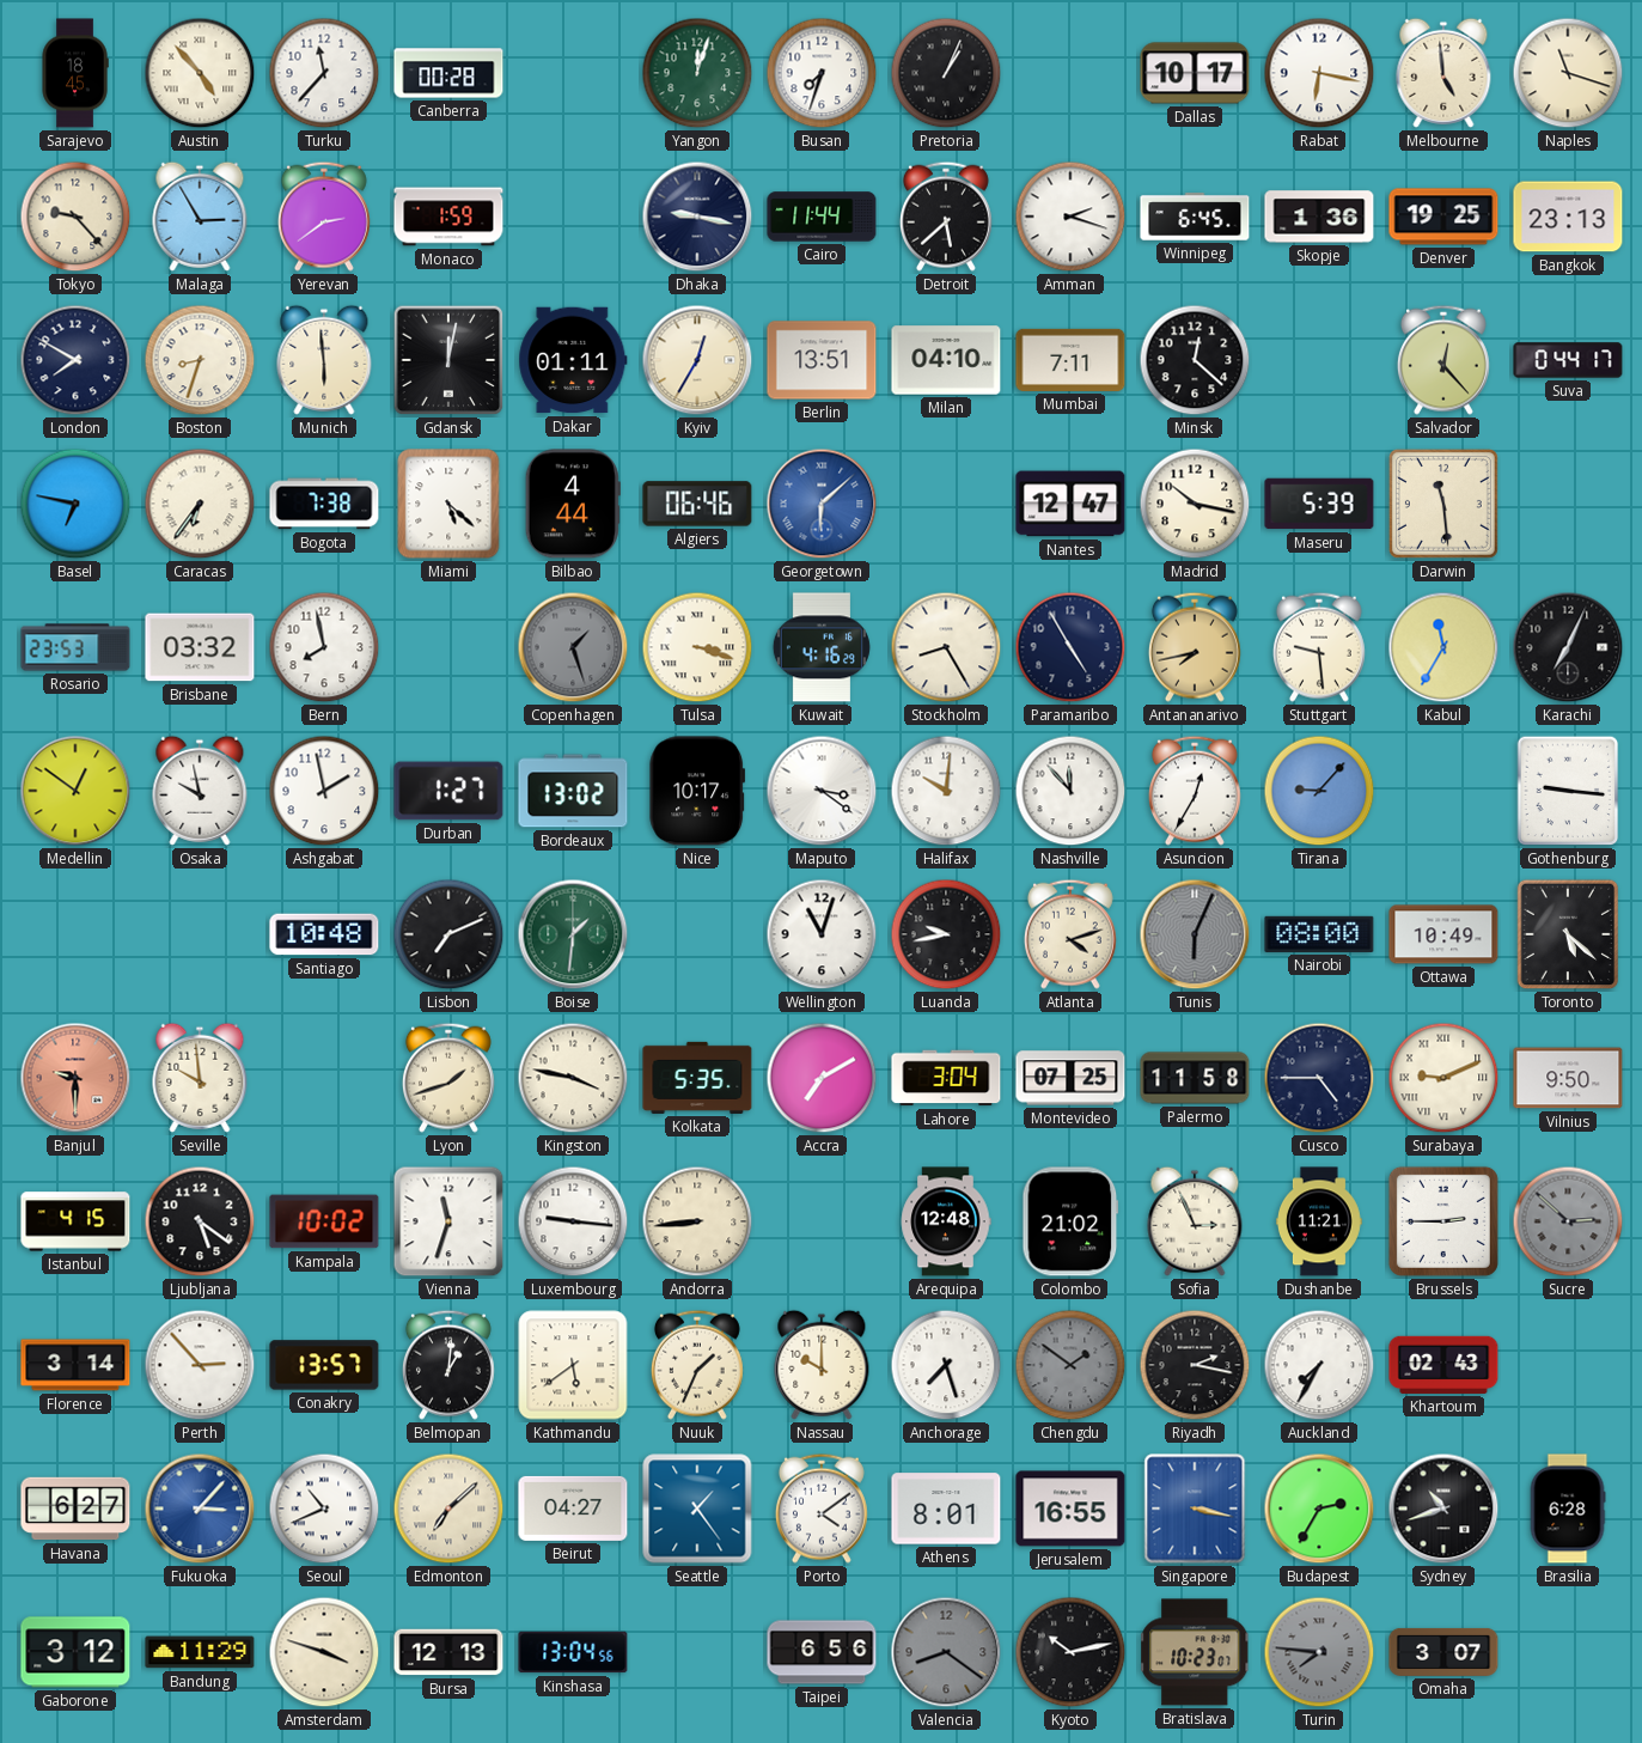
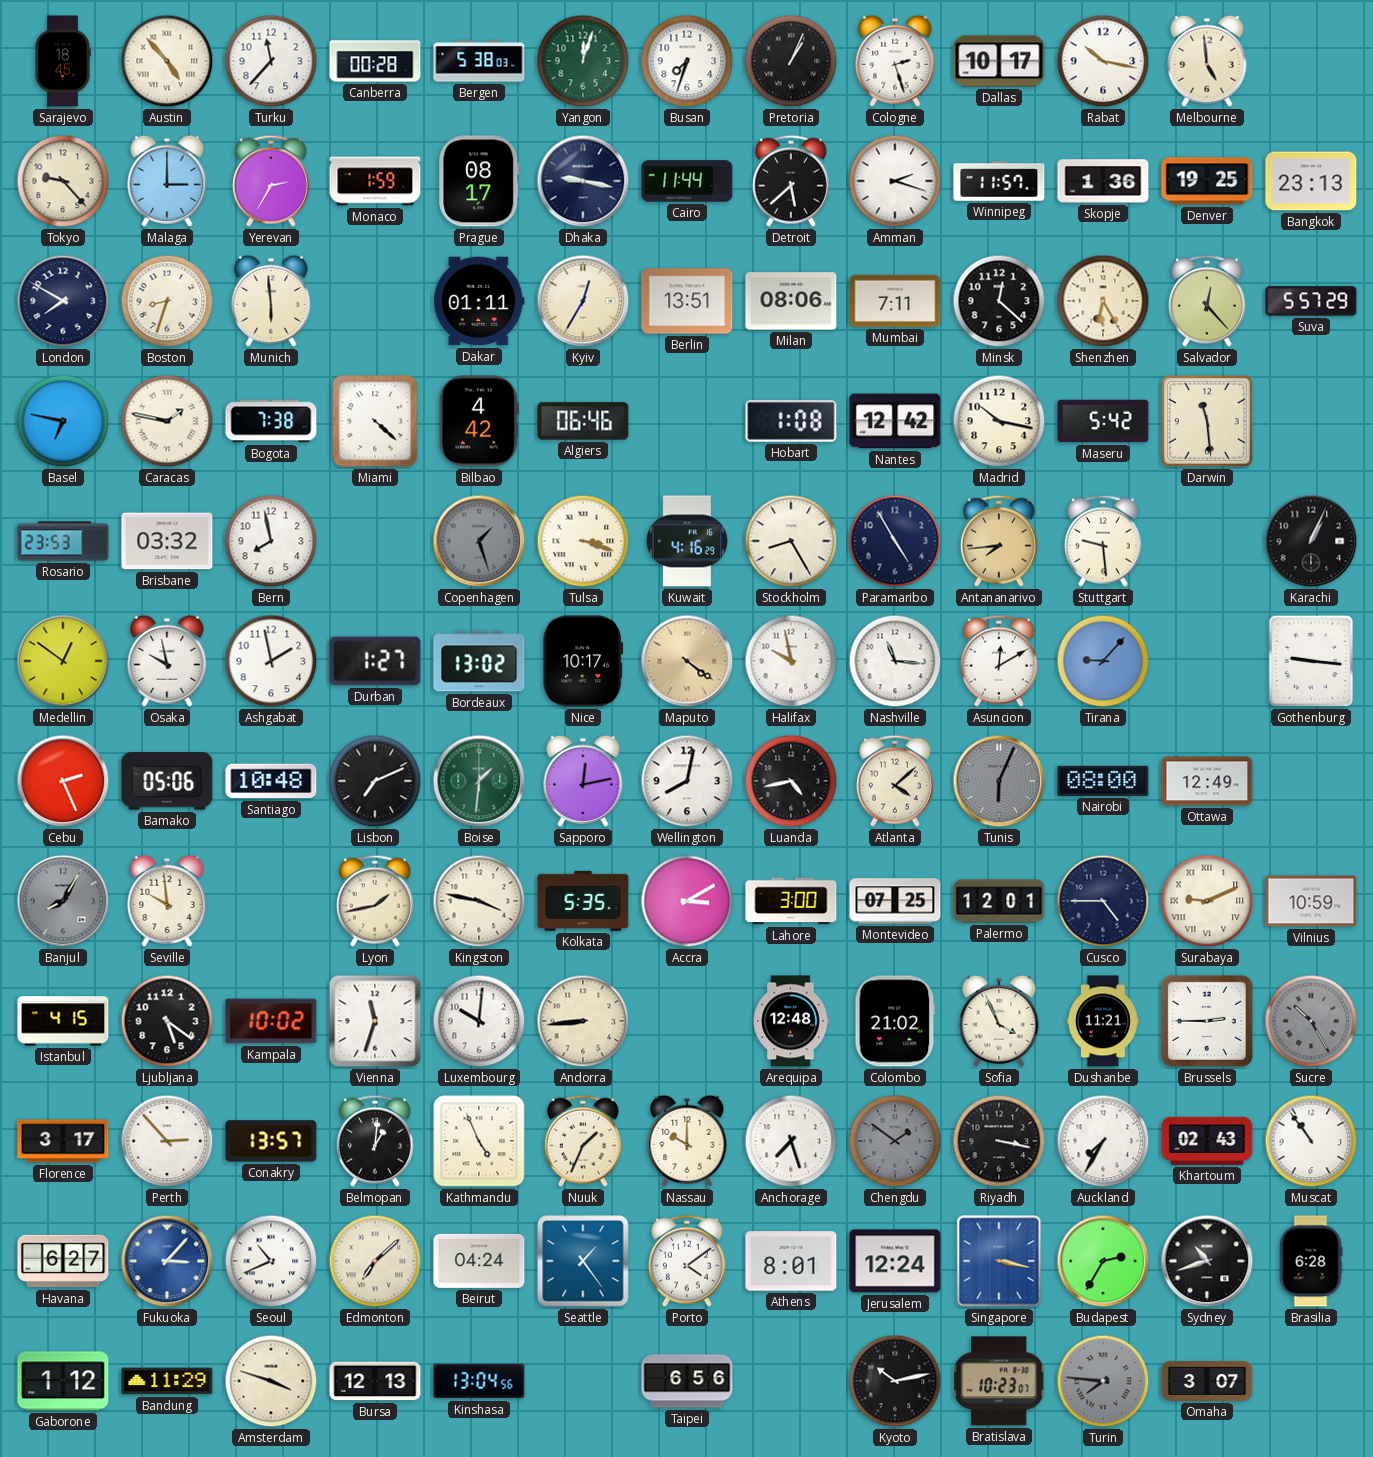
Bergen: none -> 5:38 (479, 61)
Cologne: none -> 2:27 (895, 61)
Rabat: 6:17 -> 10:17 (1103, 61)
Naples: 11:18 -> none (1568, 73)
Malaga: 2:55 -> 3:00 (167, 181)
Yerevan: 2:39 -> 2:35 (271, 181)
Prague: none -> 08:17 (479, 181)
Winnipeg: 6:45 -> 11:57 (999, 181)
Gdansk: 12:02 -> none (448, 360)
Milan: 04:10 -> 08:06 (791, 301)
Shenzhen: none -> 6:25 (1103, 301)
Suva: 0:44 -> 5:57 (1311, 301)
Caracas: 6:36 -> 1:47 (167, 421)
Miami: 5:22 -> 4:22 (375, 421)
Bilbao: 4:44 -> 4:42 (479, 421)
Georgetown: 6:08 -> none (822, 504)
Hobart: none -> 1:08 (791, 421)
Nantes: 12:47 -> 12:42 (895, 421)
Maseru: 5:39 -> 5:42 (1103, 421)
Antananarivo: 7:43 -> 7:44 (999, 541)
Kabul: 11:35 -> none (1443, 647)
Karachi: 7:04 -> 1:04 (1311, 541)
Maputo: 3:21 -> 4:21 (687, 661)
Maputo dial: white -> champagne (687, 661)
Halifax: 10:01 -> 9:58 (791, 661)
Nashville: 11:53 -> 11:16 (895, 661)
Asuncion: 12:35 -> 12:10 (999, 661)
Cebu: none -> 2:26 (63, 781)
Bamako: none -> 05:06 (167, 781)
Sapporo: none -> 12:13 (583, 781)
Wellington: 11:03 -> 8:02 (687, 781)
Luanda: 9:43 -> 4:43 (791, 781)
Atlanta: 4:12 -> 4:08 (895, 781)
Ottawa: 10:49 -> 12:49 (1207, 781)
Toronto: 5:22 -> none (1568, 934)
Banjul: 9:30 -> 8:05 (63, 901)
Banjul dial: salmon -> grey (63, 901)
Lyon: 1:42 -> 1:43 (375, 901)
Accra: 7:10 -> 3:10 (687, 901)
Lahore: 3:04 -> 3:00 (791, 901)
Palermo: 11:58 -> 12:01 (999, 901)
Vilnius: 9:50 -> 10:59 (1311, 901)
Luxembourg: 9:16 -> 10:01 (479, 1021)
Sofia: 2:56 -> 3:56 (999, 1021)
Sucre: 2:52 -> 10:25 (1311, 1021)
Florence: 3:14 -> 3:17 (63, 1141)
Kathmandu: 5:39 -> 4:56 (479, 1141)
Riyadh: 2:17 -> 3:17 (999, 1141)
Muscat: none -> 10:54 (1311, 1141)
Beirut: 04:27 -> 04:24 (479, 1261)
Jerusalem: 16:55 -> 12:24 (895, 1261)
Gaborone: 3:12 -> 1:12 (63, 1381)
Valencia: 8:21 -> none (946, 1652)
